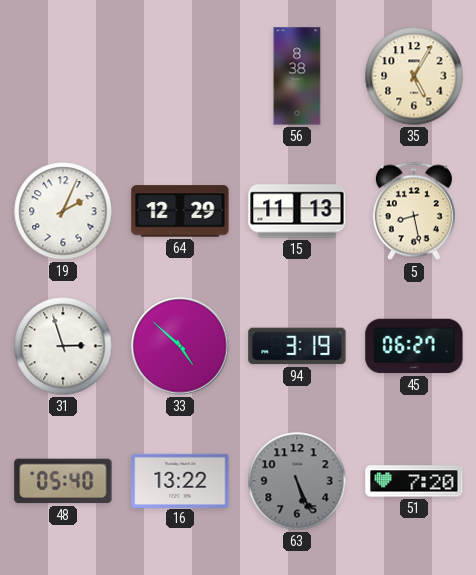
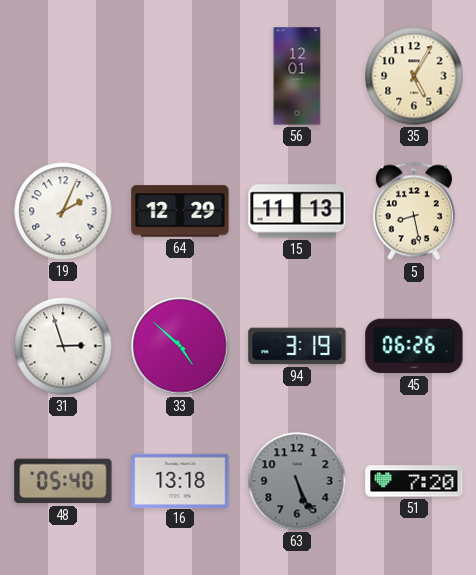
56: 8:38 -> 12:01 (297, 76)
45: 06:27 -> 06:26 (414, 346)
16: 13:22 -> 13:18 (180, 480)
